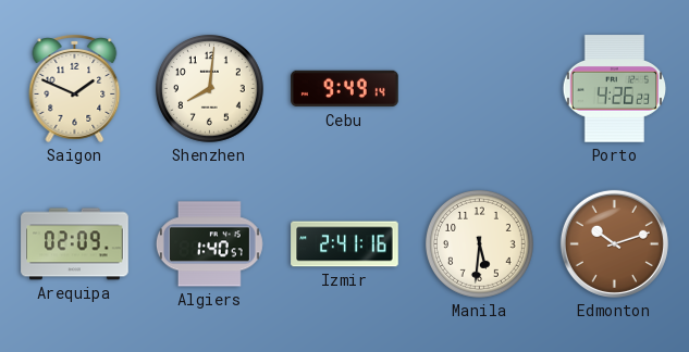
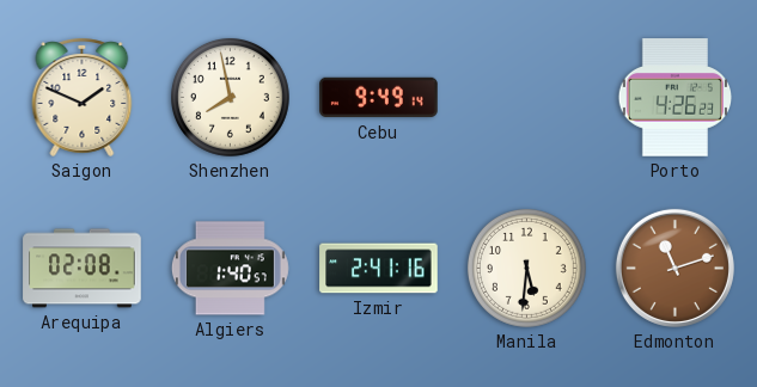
Shenzhen: 8:01 -> 7:58 (230, 97)
Arequipa: 02:09 -> 02:08 (83, 269)
Edmonton: 10:12 -> 11:12 (674, 268)
